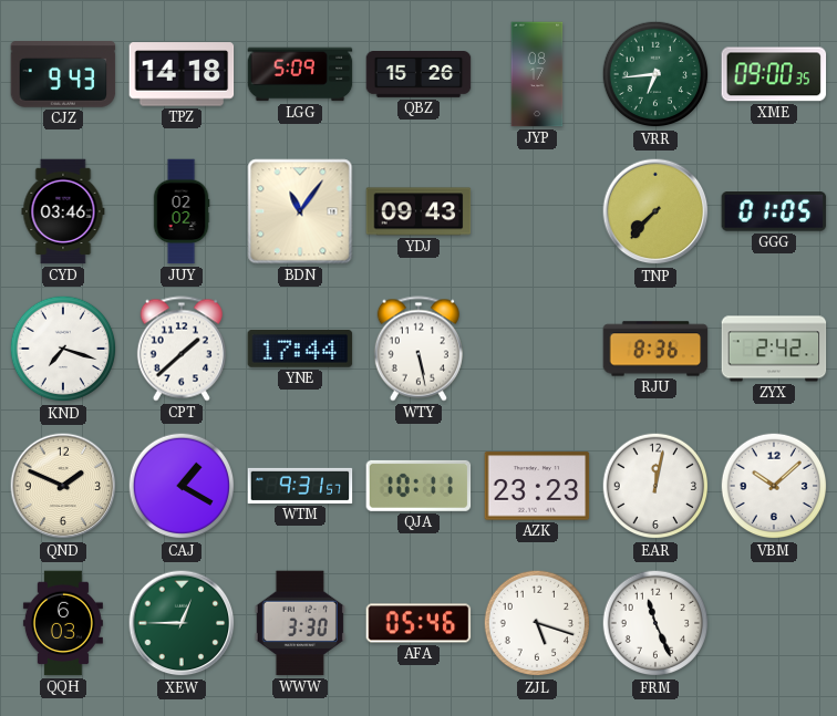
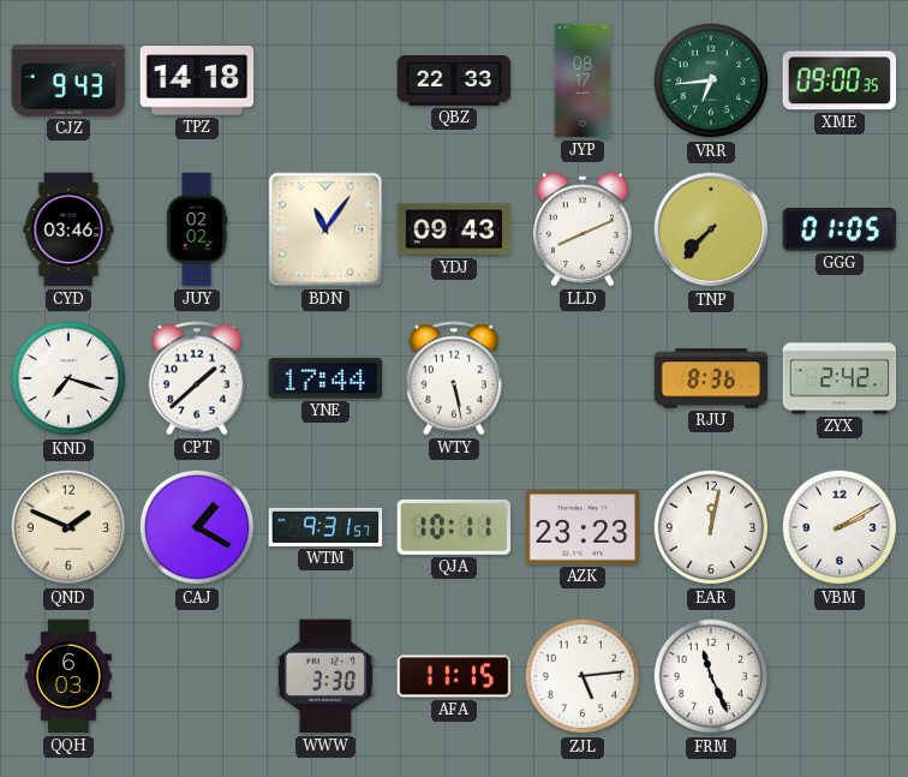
LGG: 5:09 -> none (300, 74)
QBZ: 15:26 -> 22:33 (454, 82)
LLD: none -> 8:11 (584, 229)
VBM: 10:08 -> 2:10 (840, 527)
XEW: 12:45 -> none (182, 623)
AFA: 05:46 -> 11:15 (454, 676)
ZJL: 5:18 -> 5:14 (583, 676)
